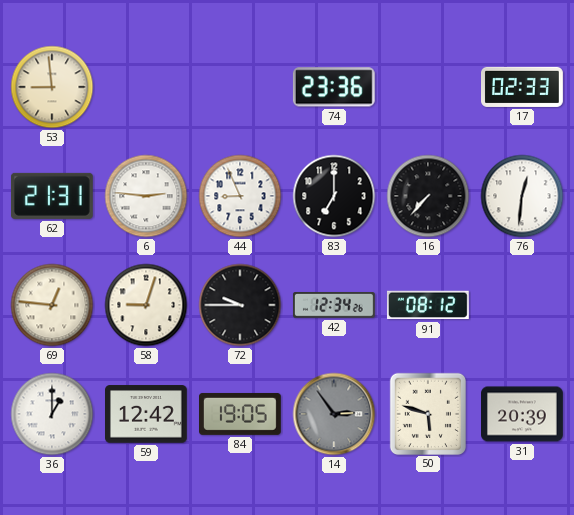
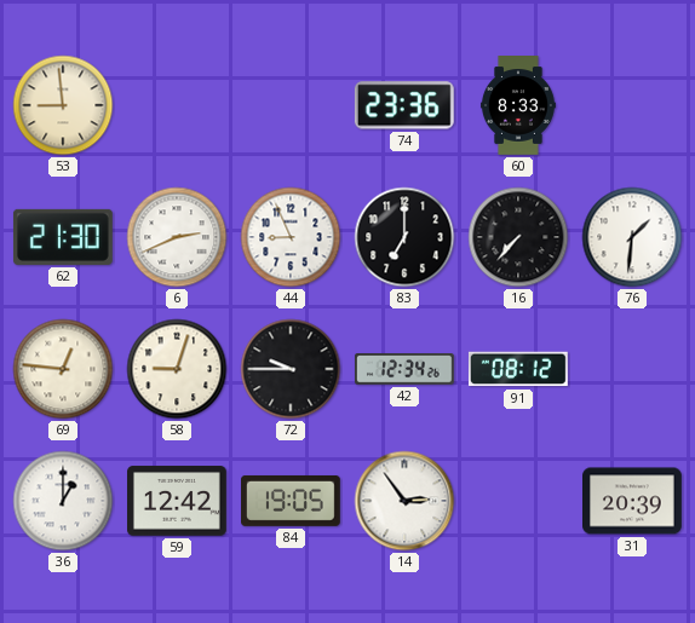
60: none -> 8:33 (518, 105)
17: 02:33 -> none (523, 87)
62: 21:31 -> 21:30 (63, 237)
6: 2:46 -> 2:41 (177, 237)
76: 12:31 -> 1:31 (632, 237)
14 dial: grey -> white (404, 501)
50: 5:48 -> none (427, 413)
